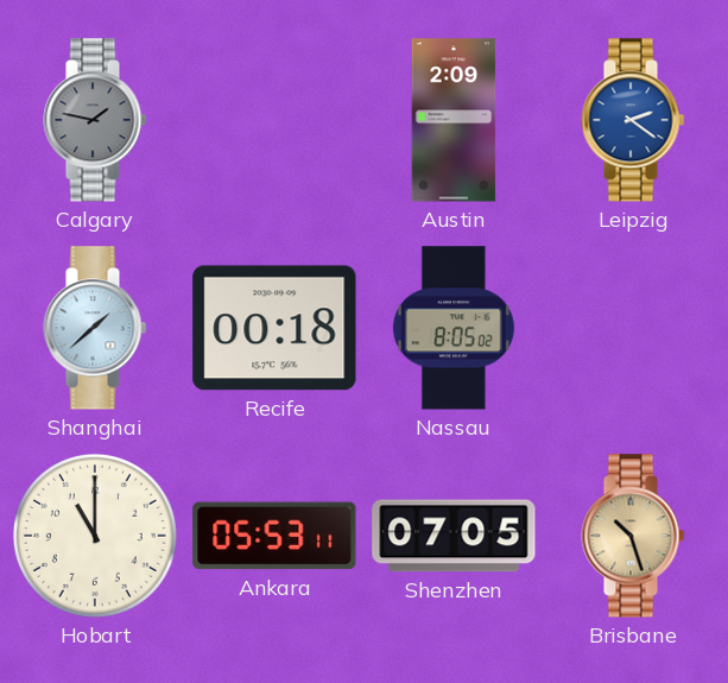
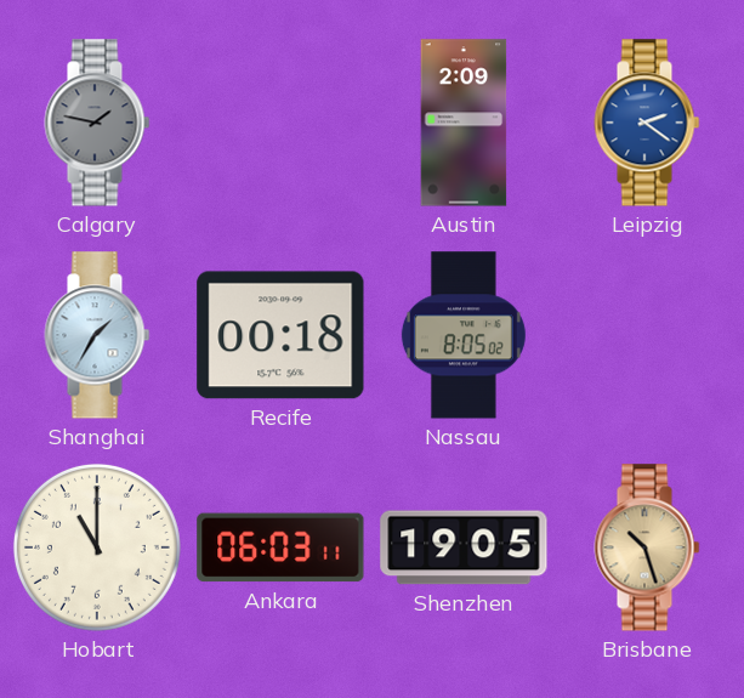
Shanghai: 1:38 -> 1:35 (97, 335)
Ankara: 05:53 -> 06:03 (280, 547)
Shenzhen: 07:05 -> 19:05 (464, 547)
